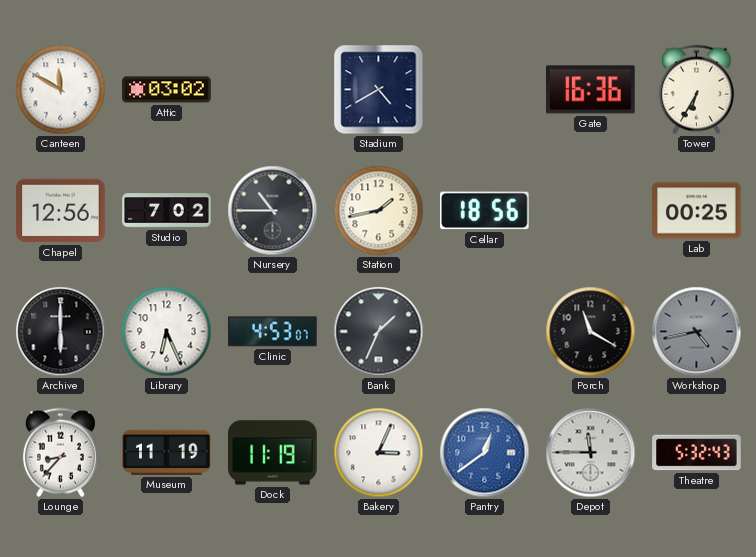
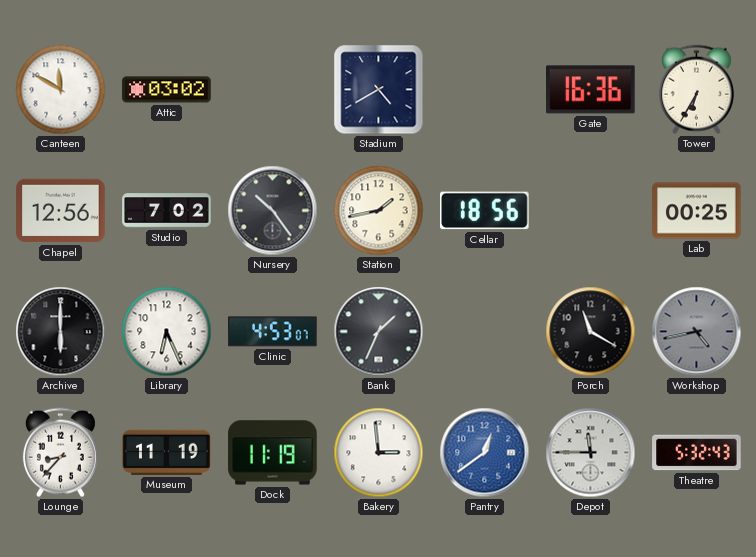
Nursery: 10:45 -> 10:24 (273, 211)
Bakery: 3:04 -> 2:59 (379, 453)
